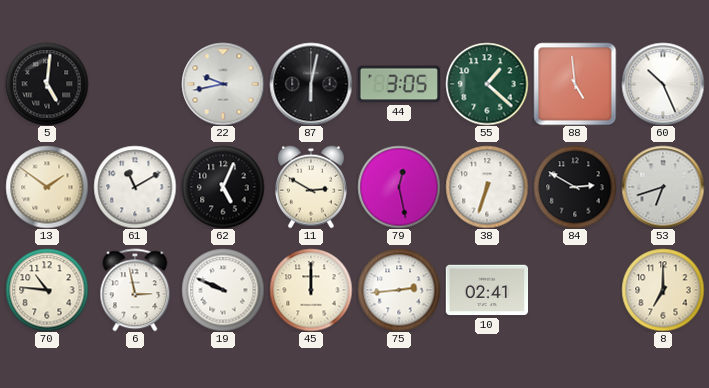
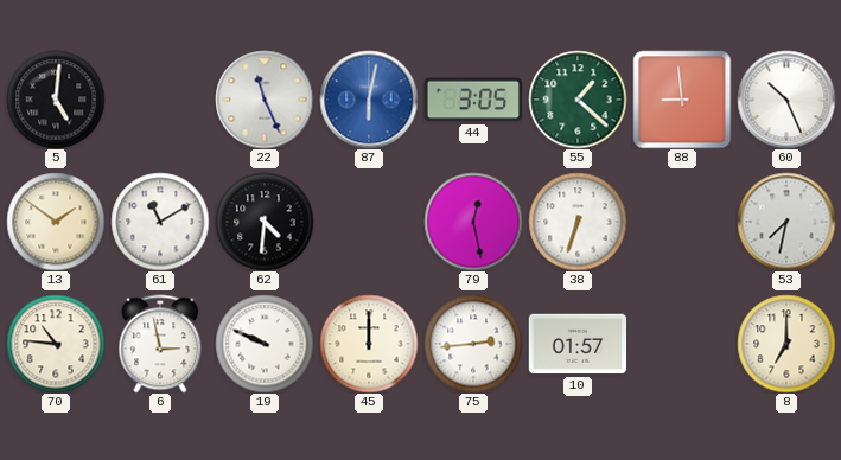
22: 9:43 -> 11:26 (265, 100)
87 dial: black -> blue (369, 100)
88: 4:59 -> 8:59 (682, 100)
62: 5:04 -> 4:31 (265, 222)
11: 2:50 -> none (312, 187)
84: 2:50 -> none (575, 187)
53: 6:42 -> 7:32 (786, 222)
10: 02:41 -> 01:57 (578, 344)
